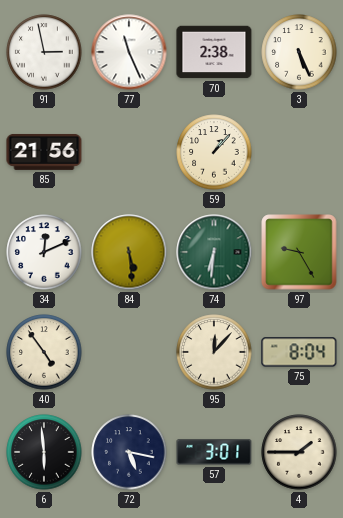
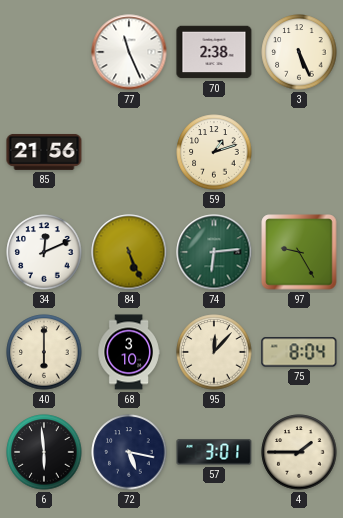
91: 2:58 -> none (44, 52)
59: 1:07 -> 1:12 (214, 152)
84: 5:29 -> 5:26 (129, 252)
74: 6:31 -> 6:14 (214, 252)
40: 4:54 -> 6:00 (44, 352)
68: none -> 3:10 (129, 352)
